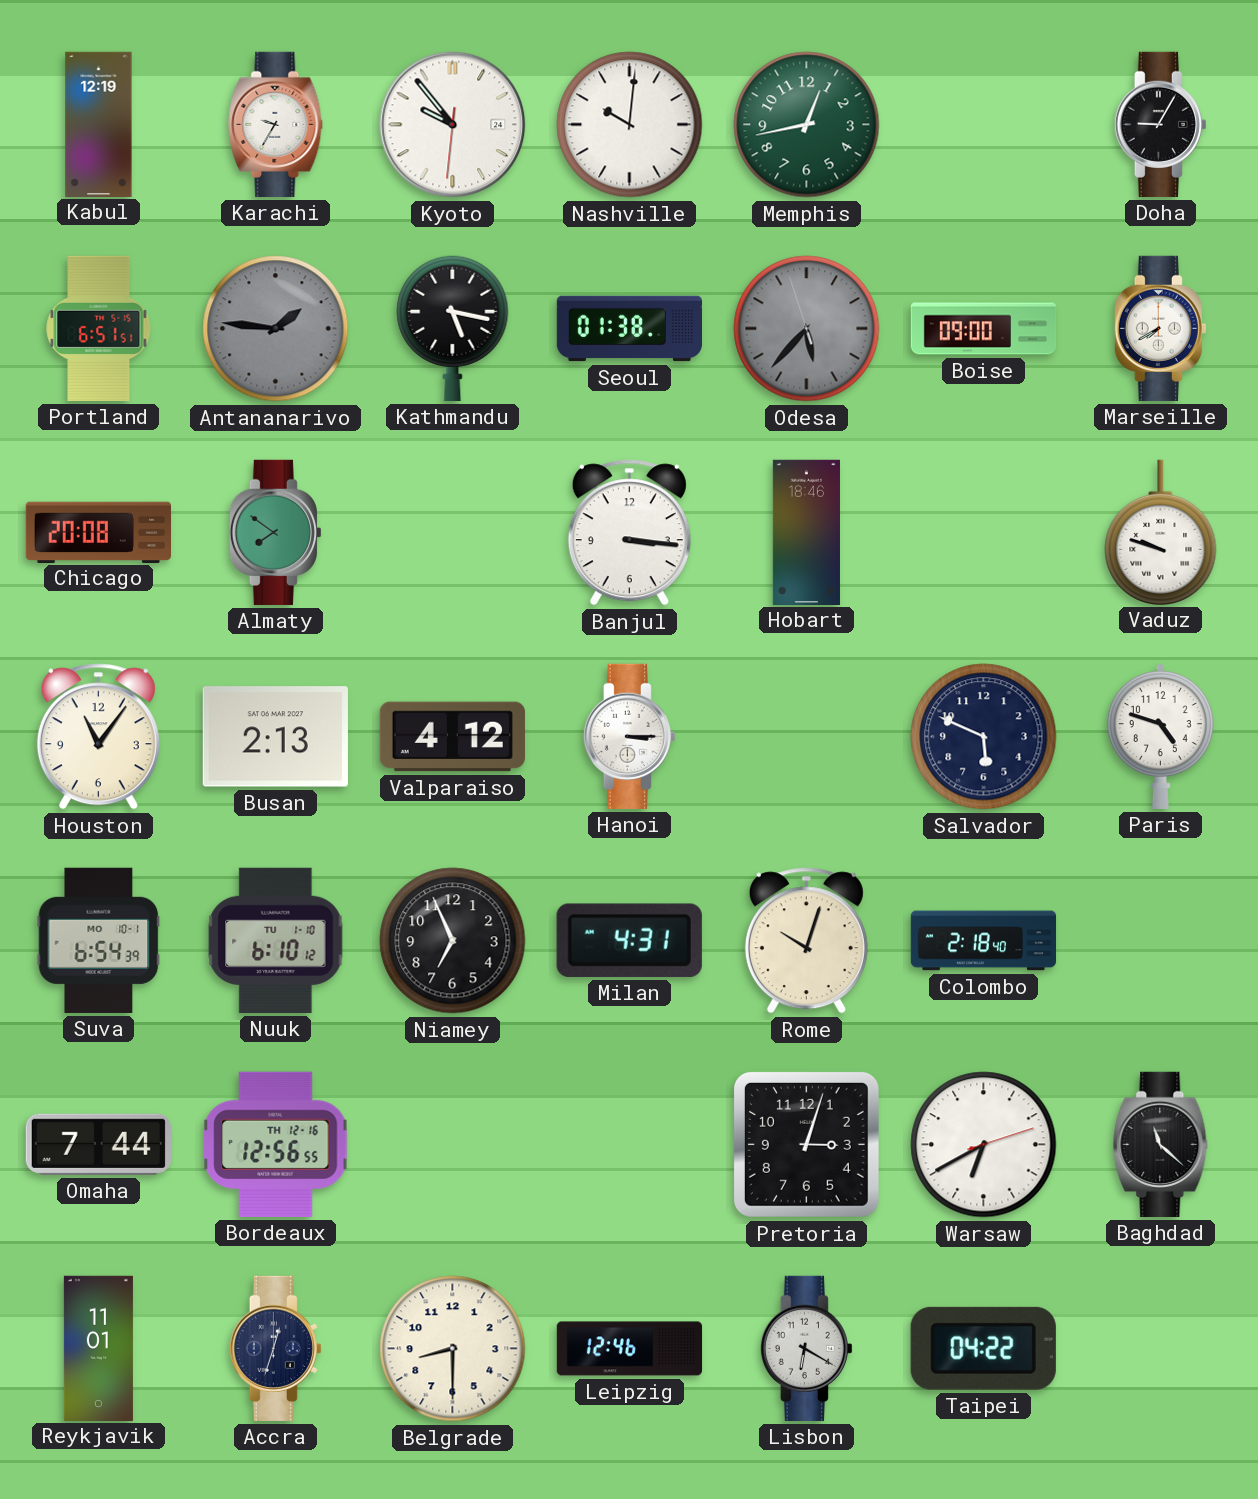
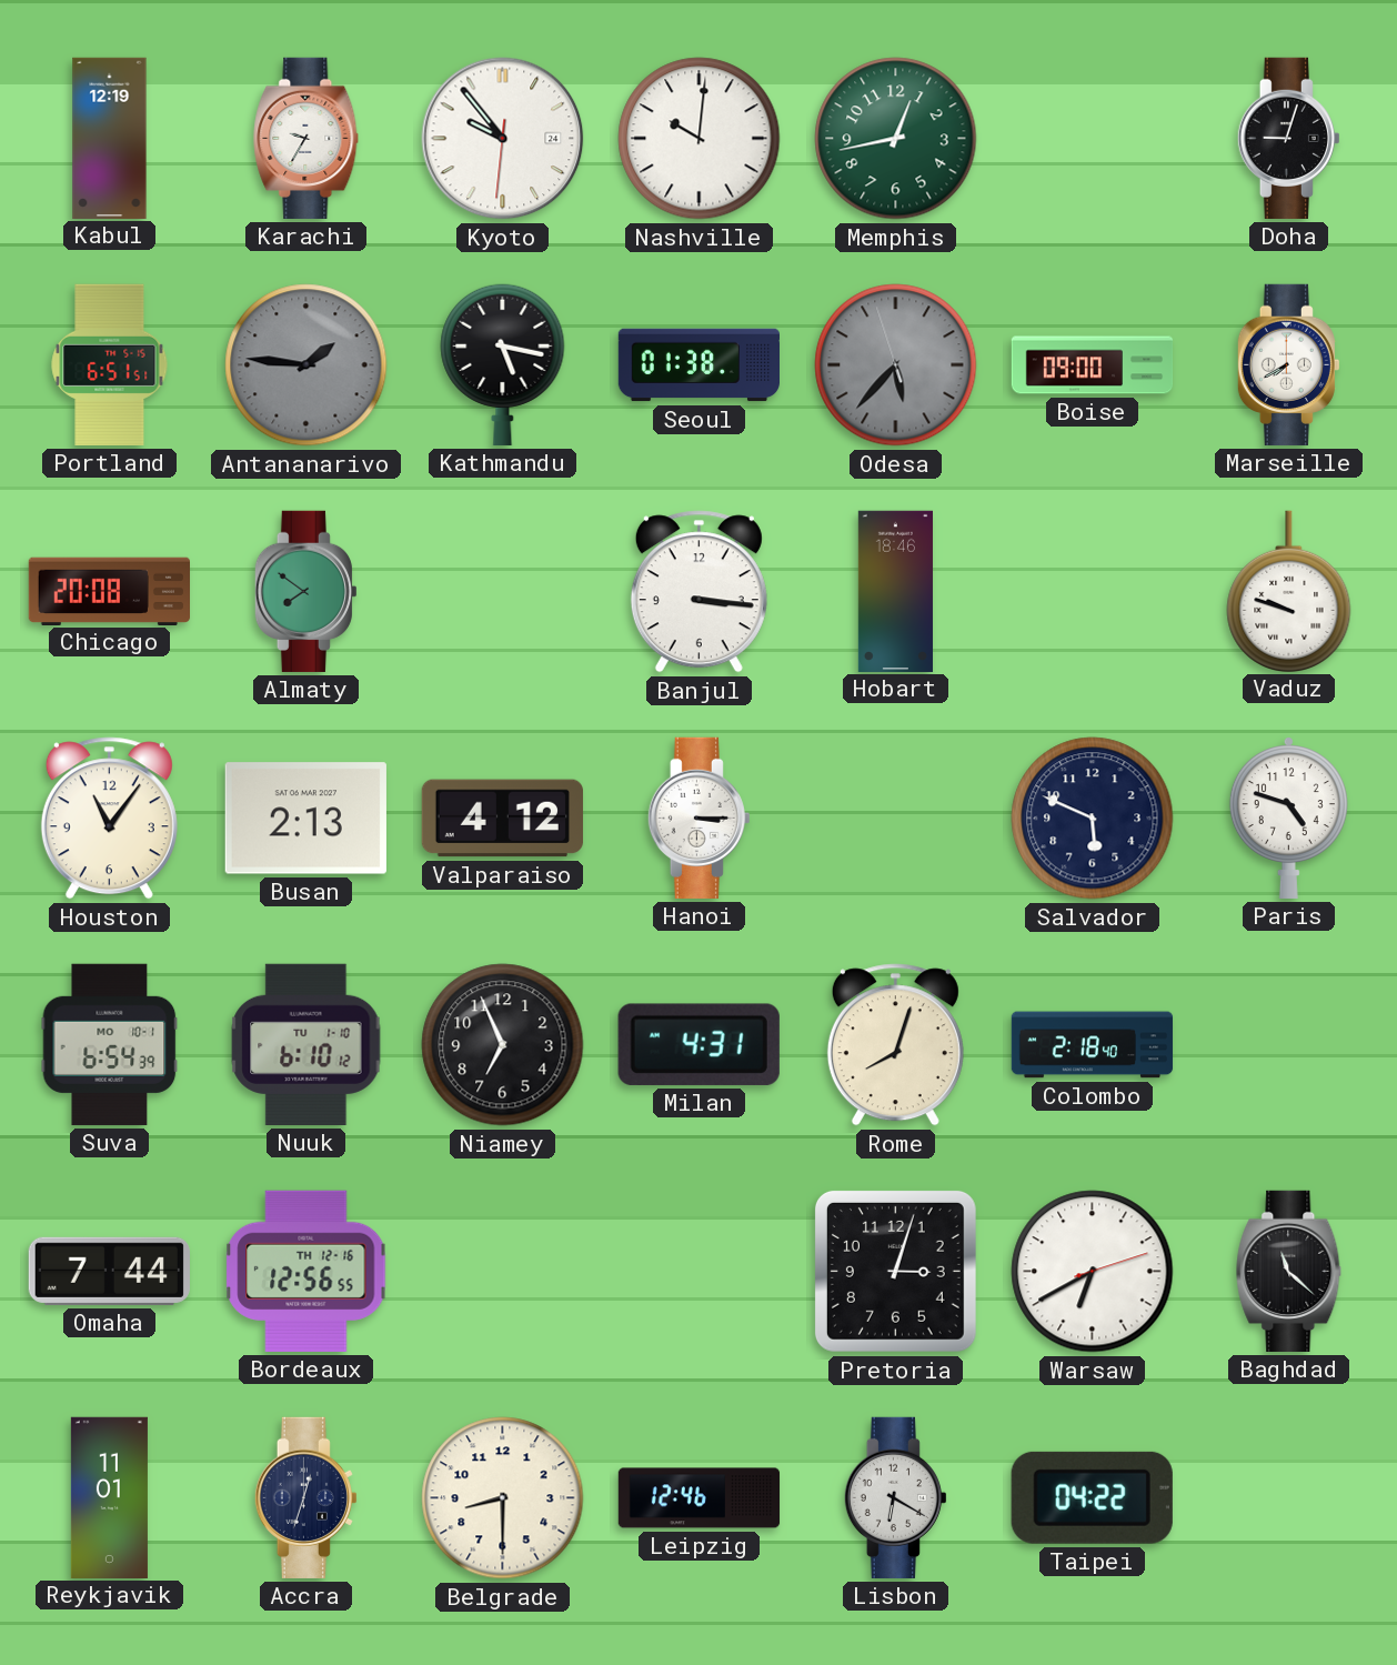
Doha: 9:05 -> 9:03 (1288, 138)
Rome: 10:03 -> 8:03 (895, 1045)
